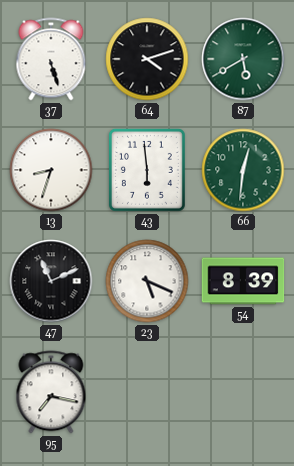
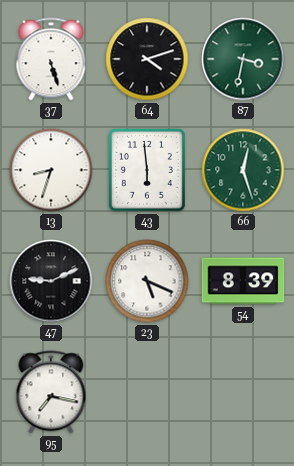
87: 5:40 -> 3:32 (243, 59)
66: 12:31 -> 12:27 (243, 170)
47: 11:11 -> 9:11 (51, 281)
